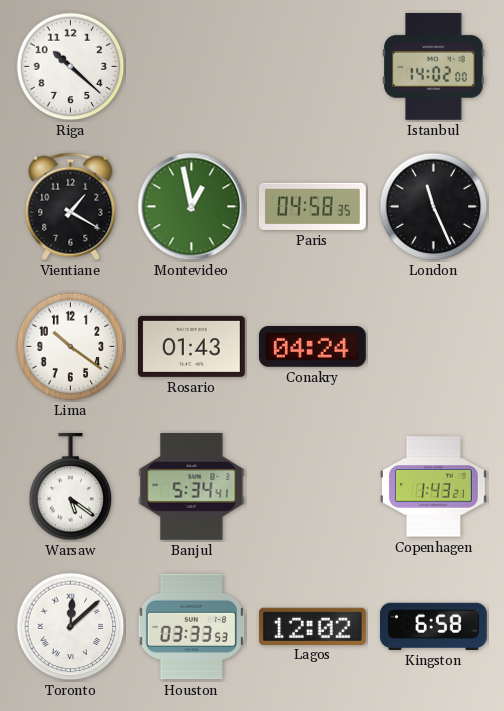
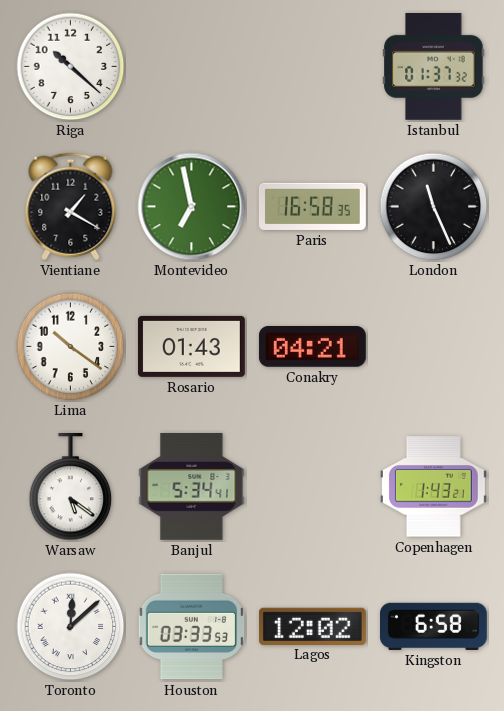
Istanbul: 14:02 -> 01:37 (434, 66)
Montevideo: 12:58 -> 6:58 (192, 207)
Paris: 04:58 -> 16:58 (312, 206)
Conakry: 04:24 -> 04:21 (312, 347)
